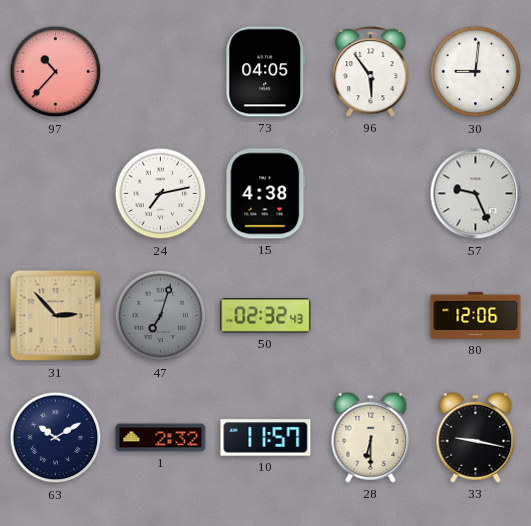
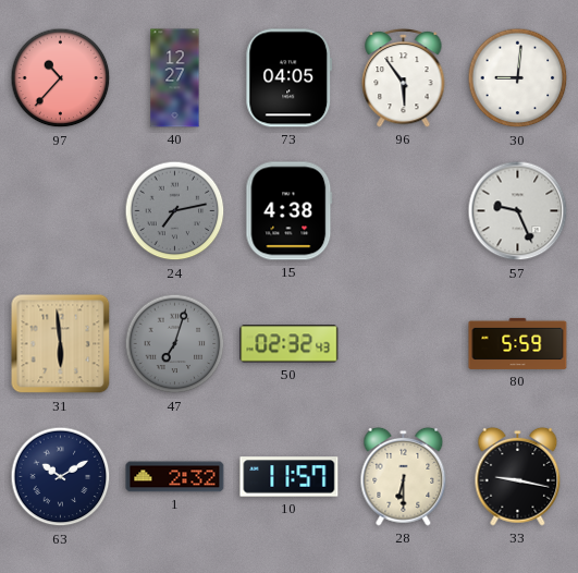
40: none -> 12:27 (175, 78)
24 dial: white -> grey (175, 211)
31: 2:53 -> 5:59 (61, 344)
80: 12:06 -> 5:59 (518, 343)
